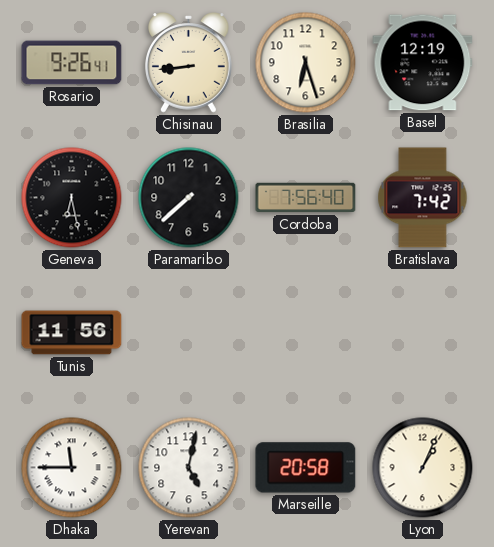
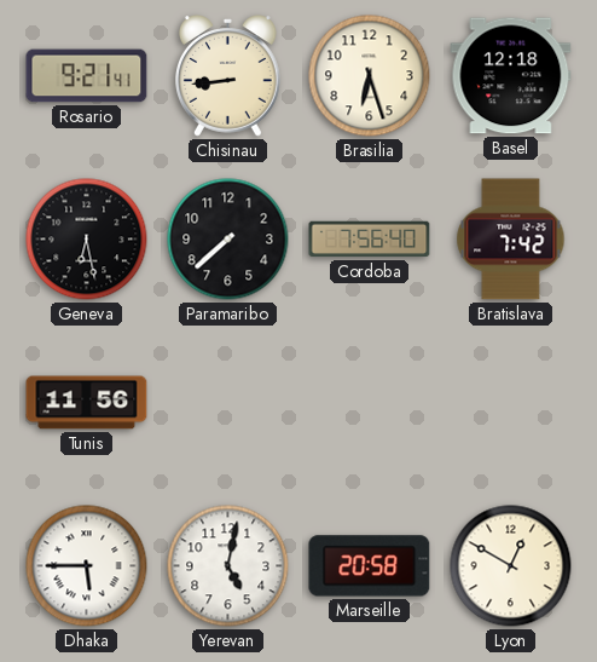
Rosario: 9:26 -> 9:21 (87, 76)
Basel: 12:19 -> 12:18 (511, 76)
Dhaka: 11:45 -> 5:45 (87, 566)
Lyon: 1:04 -> 12:50 (511, 566)
